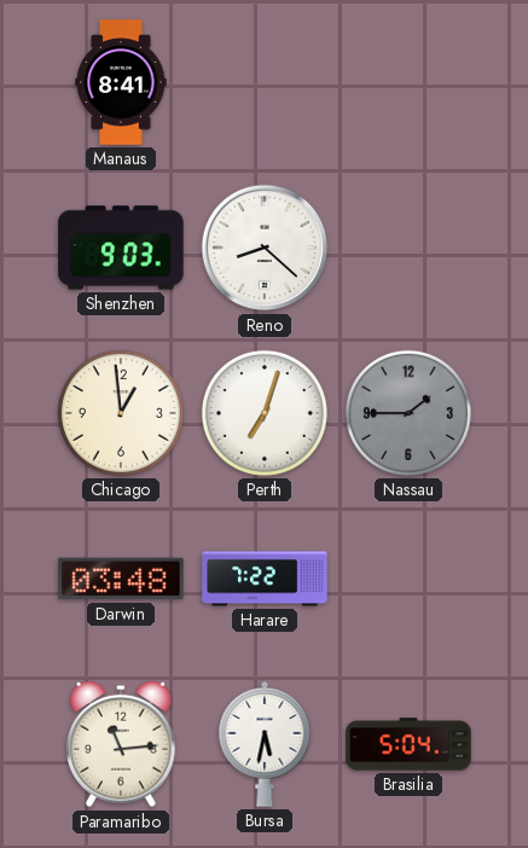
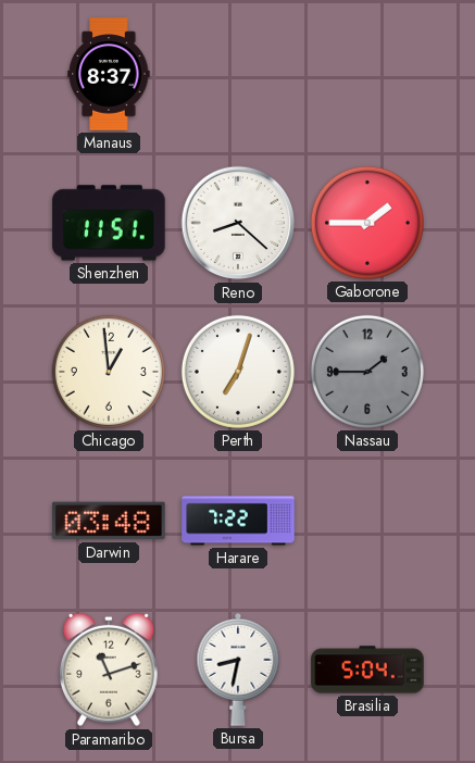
Manaus: 8:41 -> 8:37 (109, 74)
Shenzhen: 9:03 -> 11:51 (109, 223)
Gaborone: none -> 1:45 (367, 223)
Paramaribo: 11:14 -> 11:12 (110, 670)
Bursa: 5:32 -> 8:32 (238, 670)
